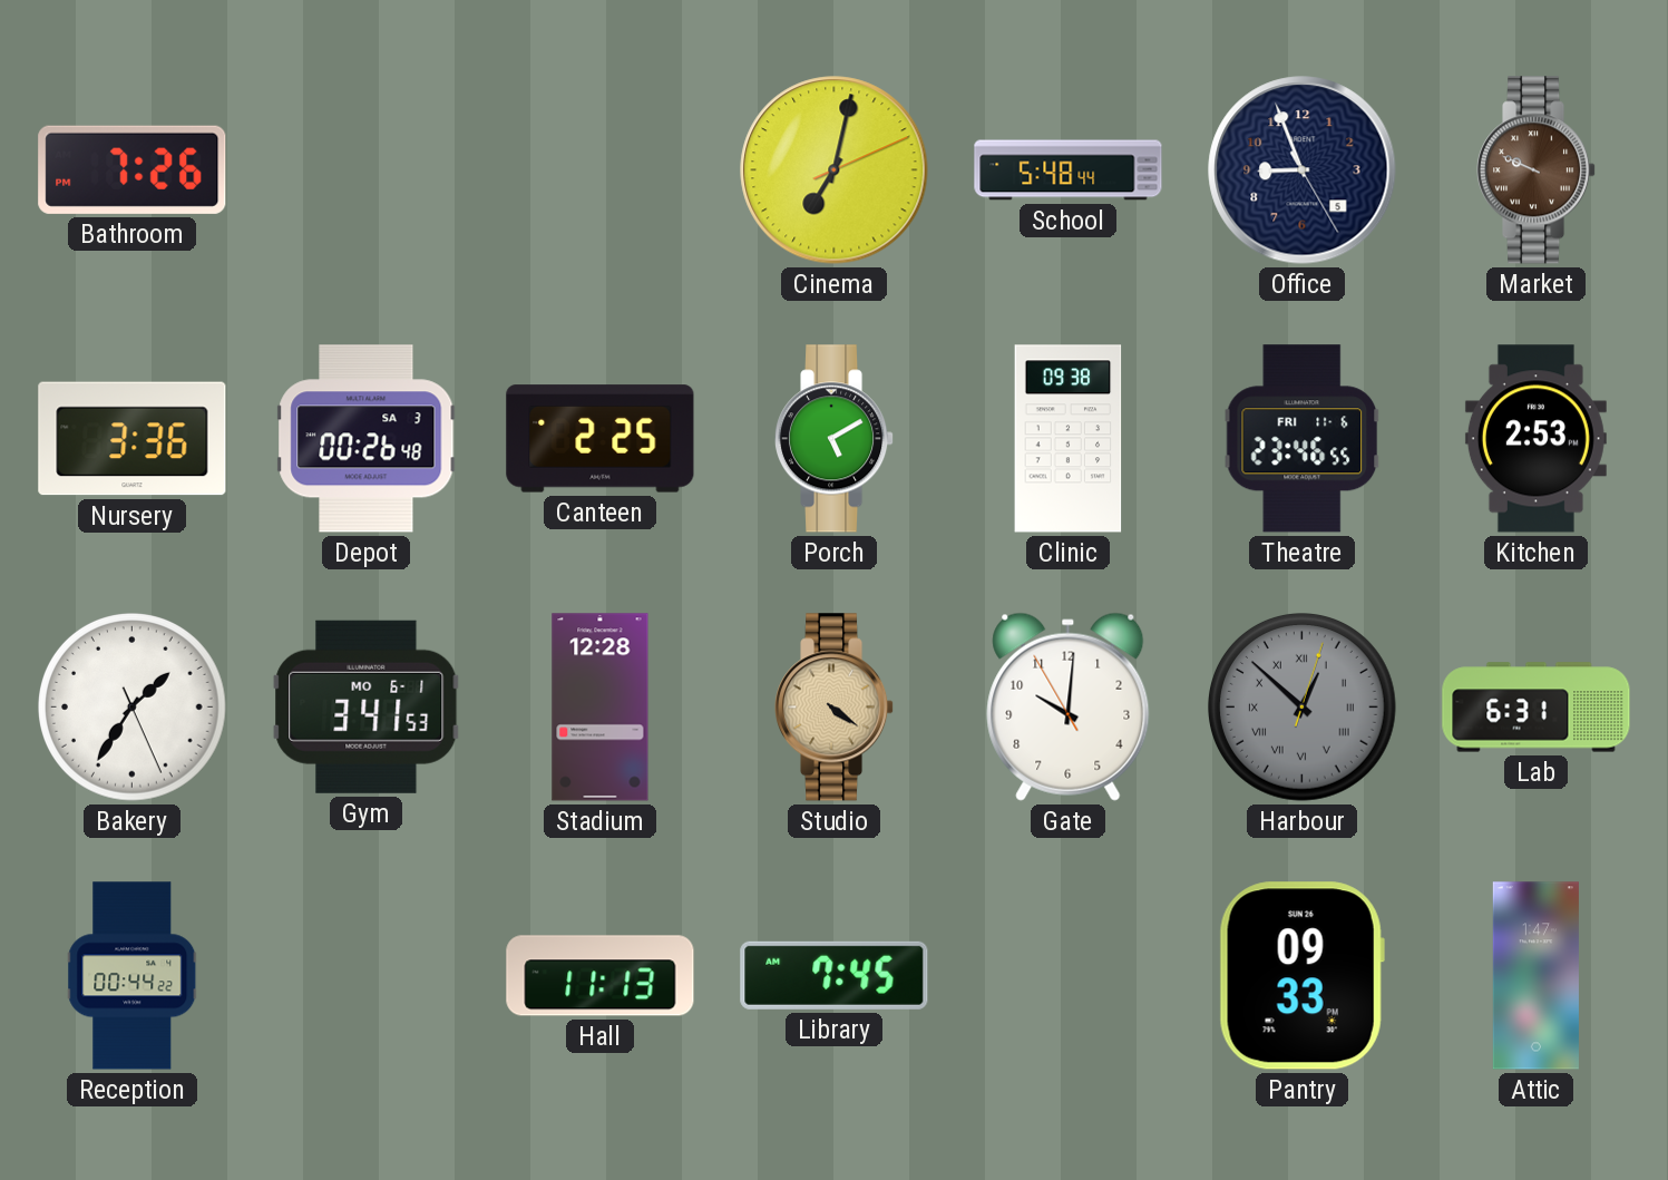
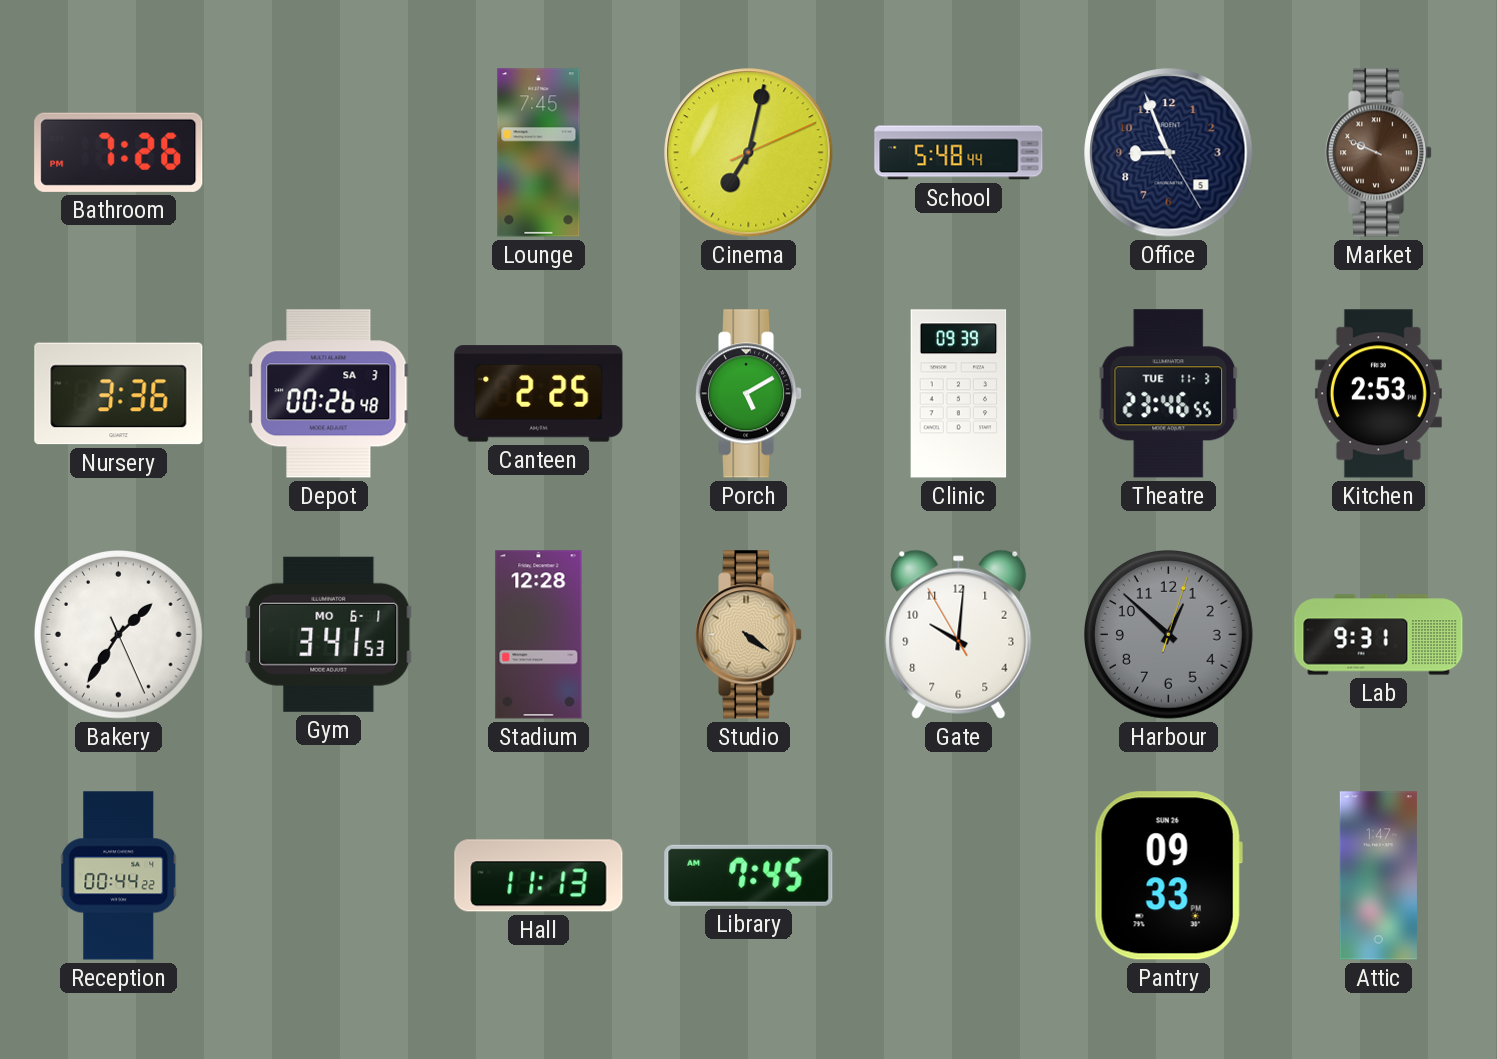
Lounge: none -> 7:45 (539, 153)
Clinic: 09:38 -> 09:39 (959, 394)
Theatre date: FRI 11-6 -> TUE 11-3 (1169, 394)
Harbour numerals: Roman -> Arabic (1169, 635)
Lab: 6:31 -> 9:31 (1379, 635)
